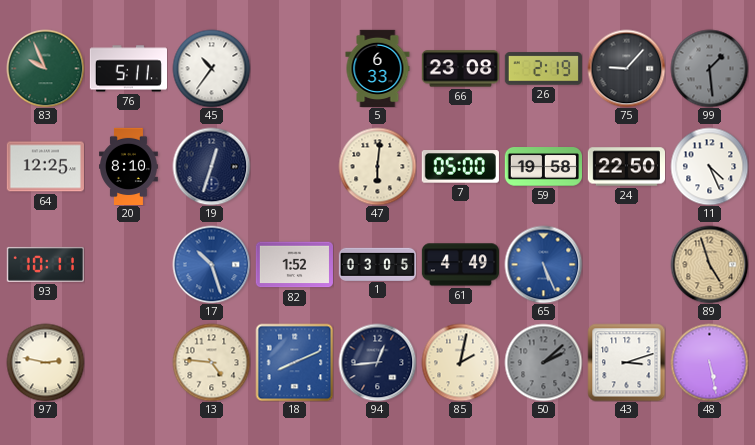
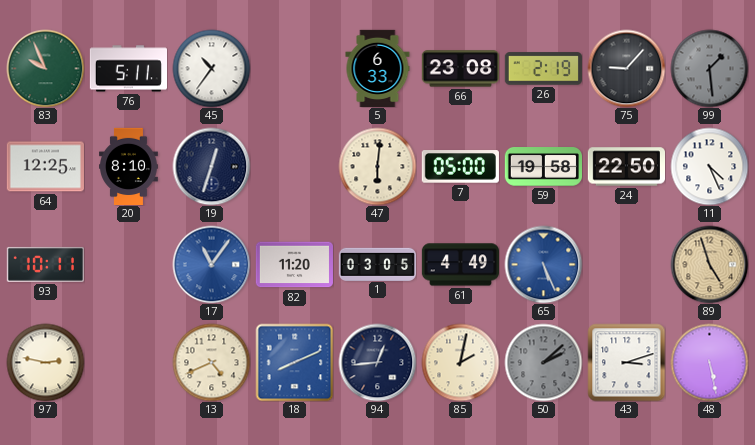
17: 10:27 -> 11:06 (211, 264)
82: 1:52 -> 11:20 (294, 265)
13: 4:46 -> 4:41 (211, 362)
